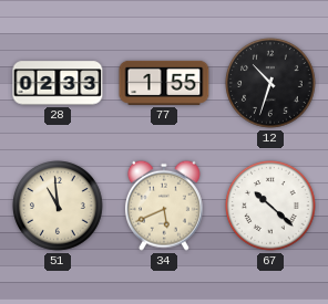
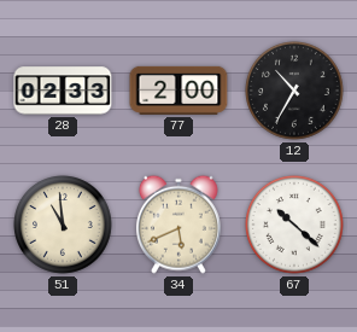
77: 1:55 -> 2:00 (178, 91)
12: 10:33 -> 10:35 (295, 92)
